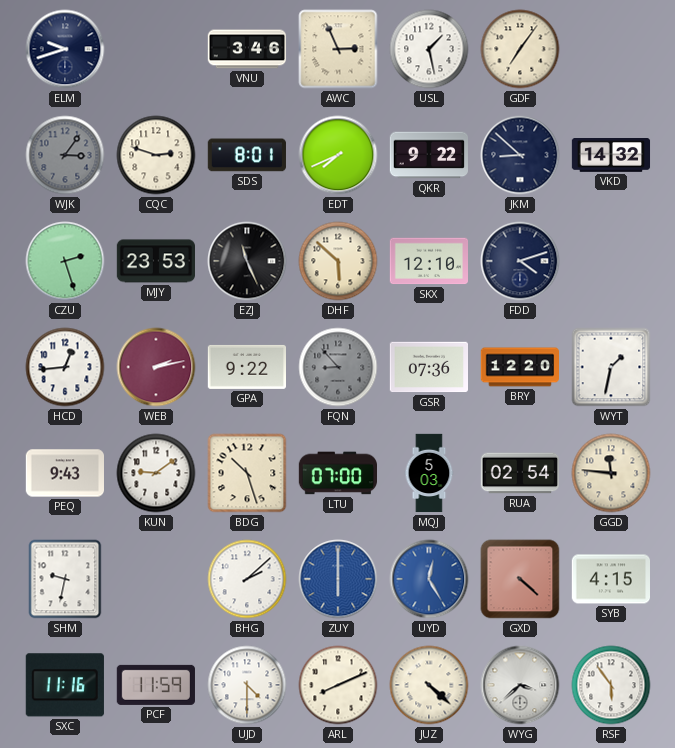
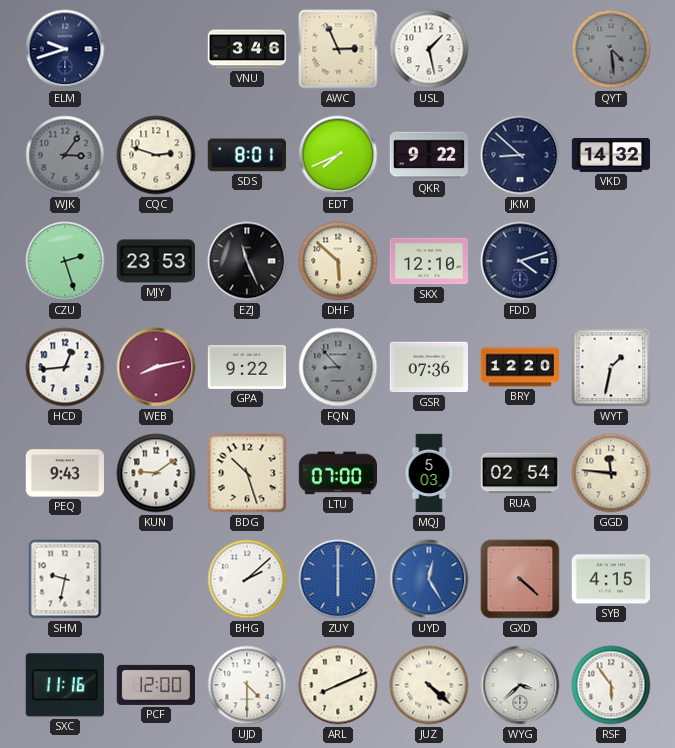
GDF: 7:06 -> none (520, 49)
QYT: none -> 4:29 (611, 49)
WEB: 2:13 -> 8:13 (156, 367)
PCF: 11:59 -> 12:00 (156, 685)
